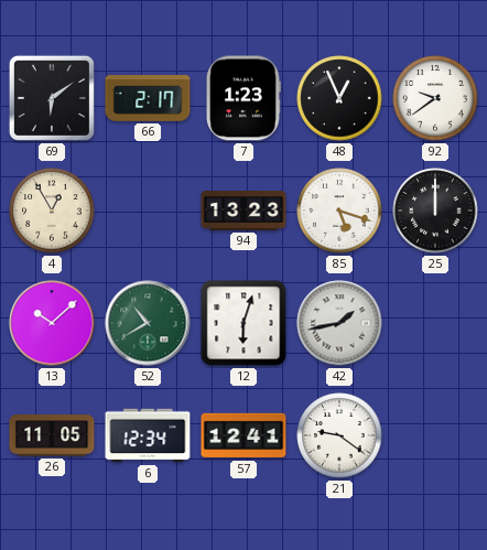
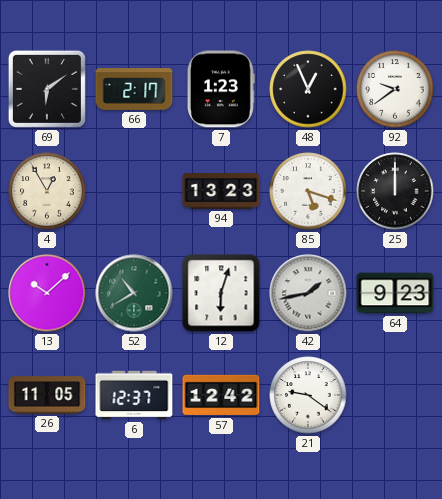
64: none -> 9:23 (395, 293)
6: 12:34 -> 12:37 (134, 395)
57: 12:41 -> 12:42 (221, 395)
